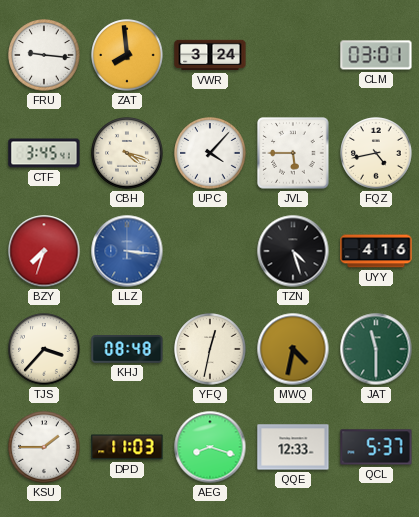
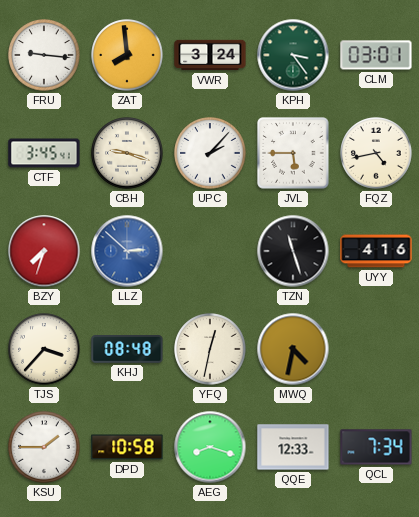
KPH: none -> 3:24 (293, 55)
CBH: 4:18 -> 9:18 (127, 153)
UPC: 4:07 -> 2:07 (210, 153)
LLZ: 3:16 -> 2:52 (127, 251)
TZN: 4:27 -> 11:27 (293, 251)
JAT: 11:30 -> none (376, 349)
DPD: 11:03 -> 10:58 (127, 447)
QCL: 5:37 -> 7:34 (376, 447)
